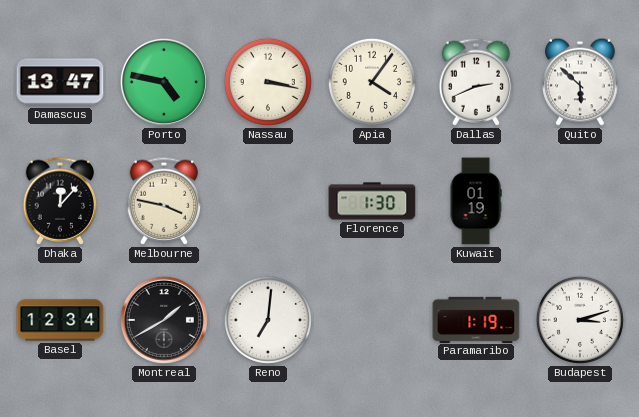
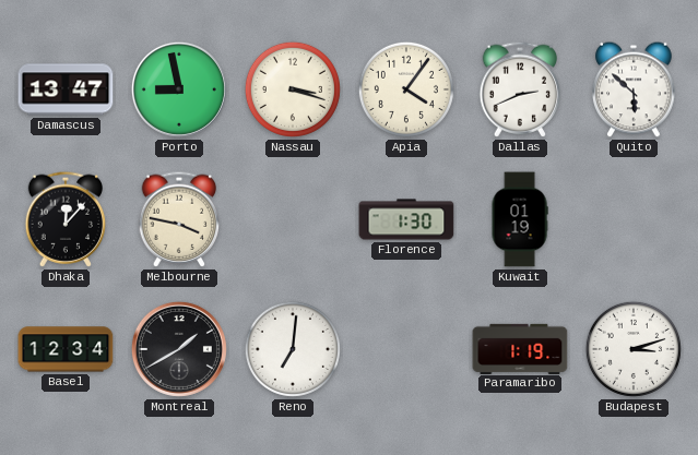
Porto: 4:47 -> 8:58 (179, 89)
Nassau: 3:17 -> 3:18 (293, 89)
